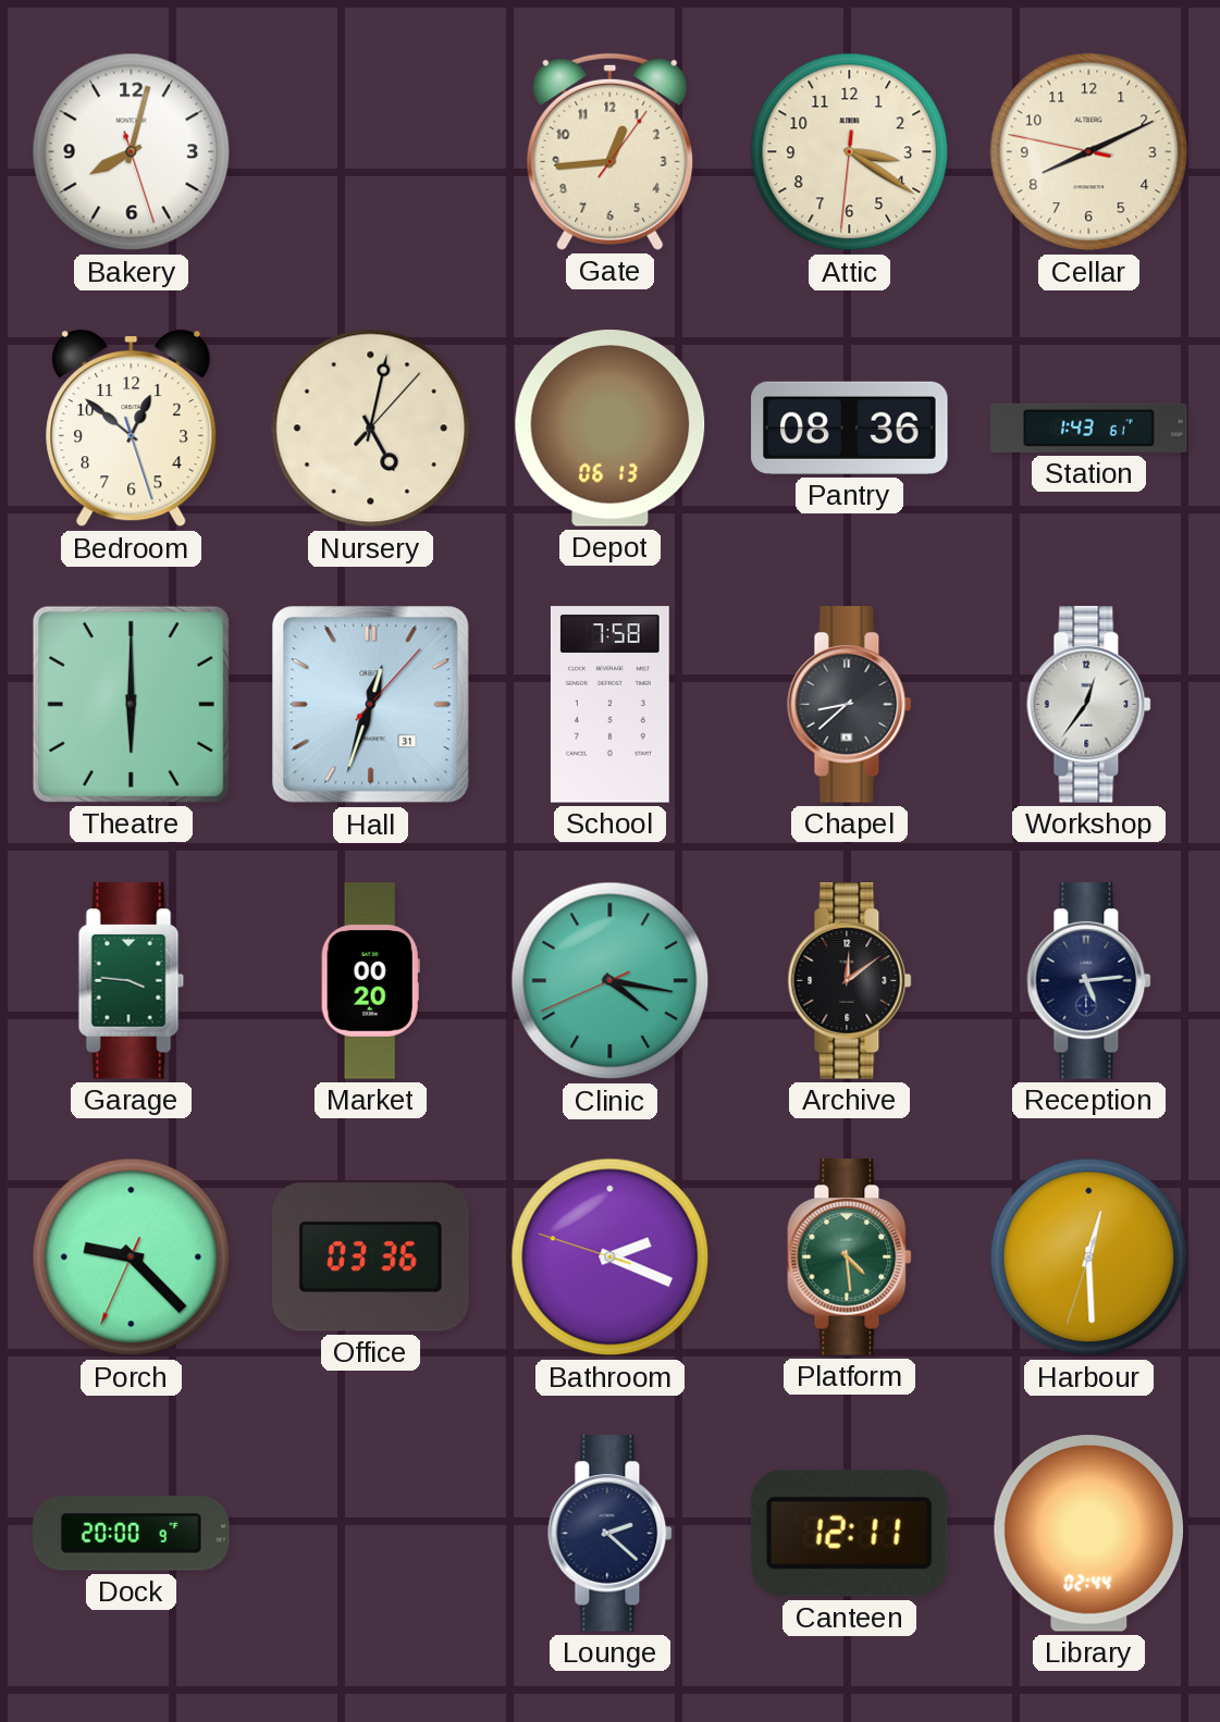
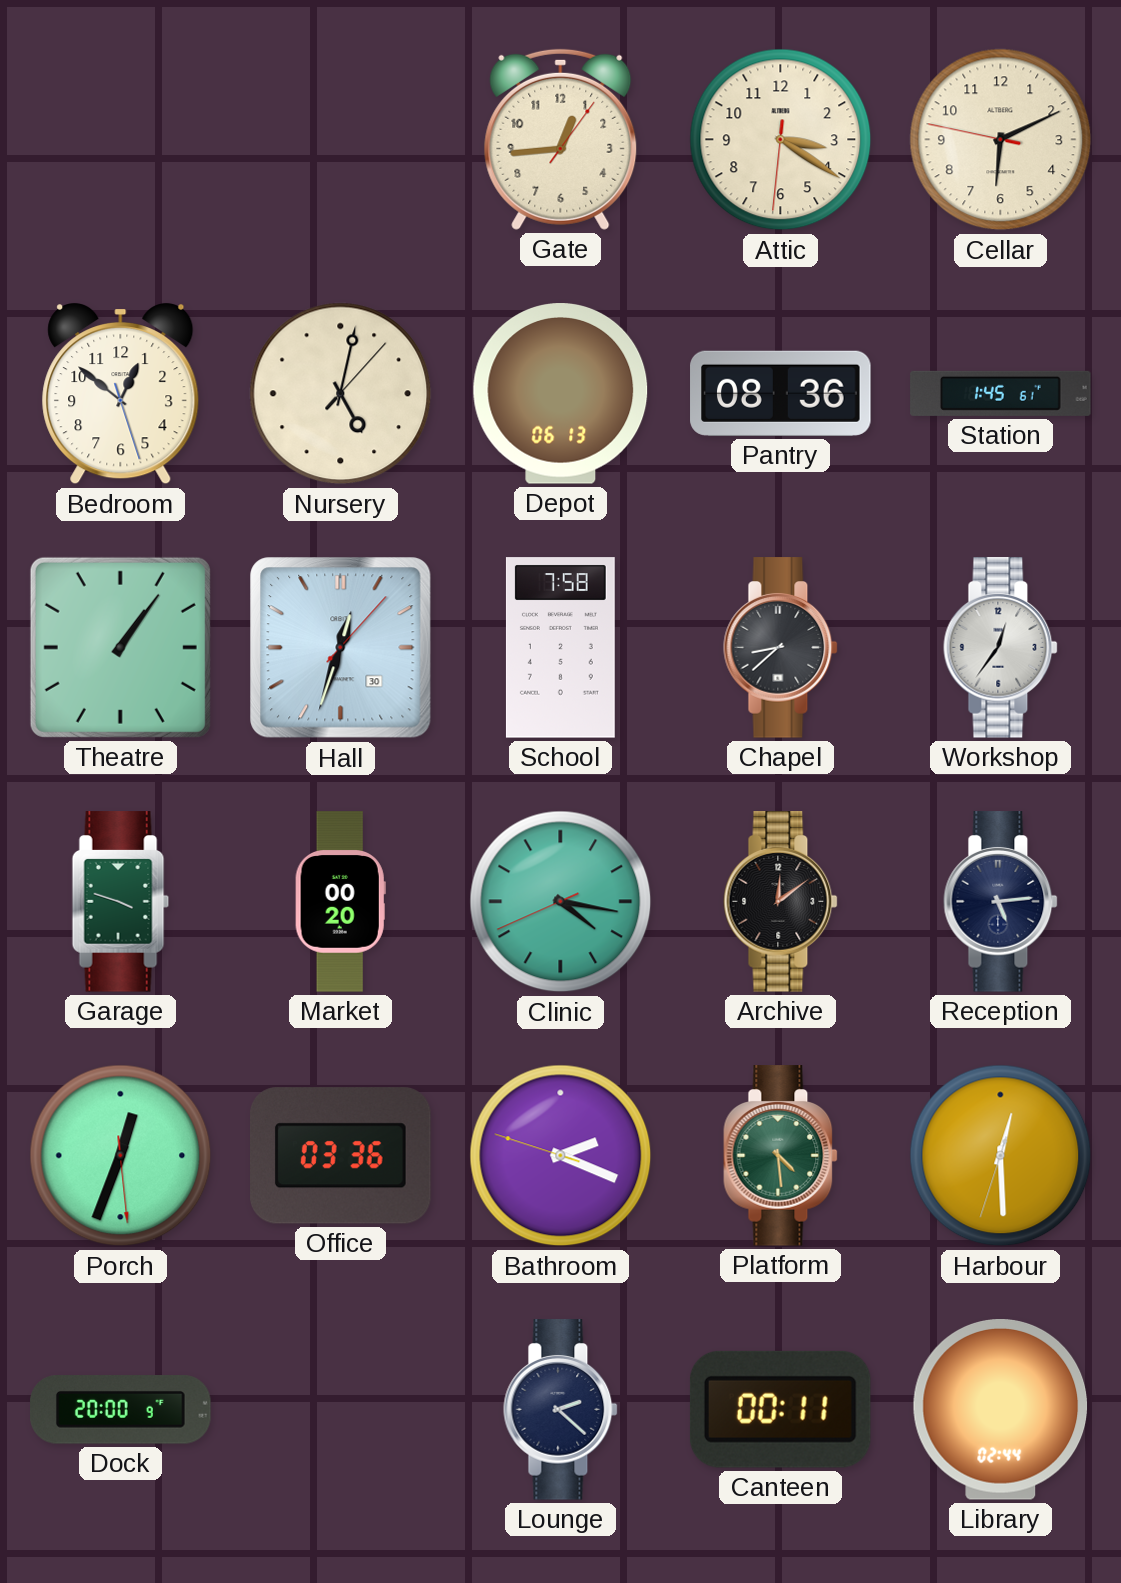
Bakery: 8:02 -> none (132, 152)
Cellar: 8:10 -> 6:10 (1001, 140)
Station: 1:43 -> 1:45 (1001, 393)
Theatre: 6:00 -> 1:06 (120, 647)
Hall date: 31 -> 30 (341, 648)
Garage: 3:46 -> 3:48 (121, 902)
Porch: 9:22 -> 12:33 (121, 1156)
Canteen: 12:11 -> 00:11 (780, 1409)
